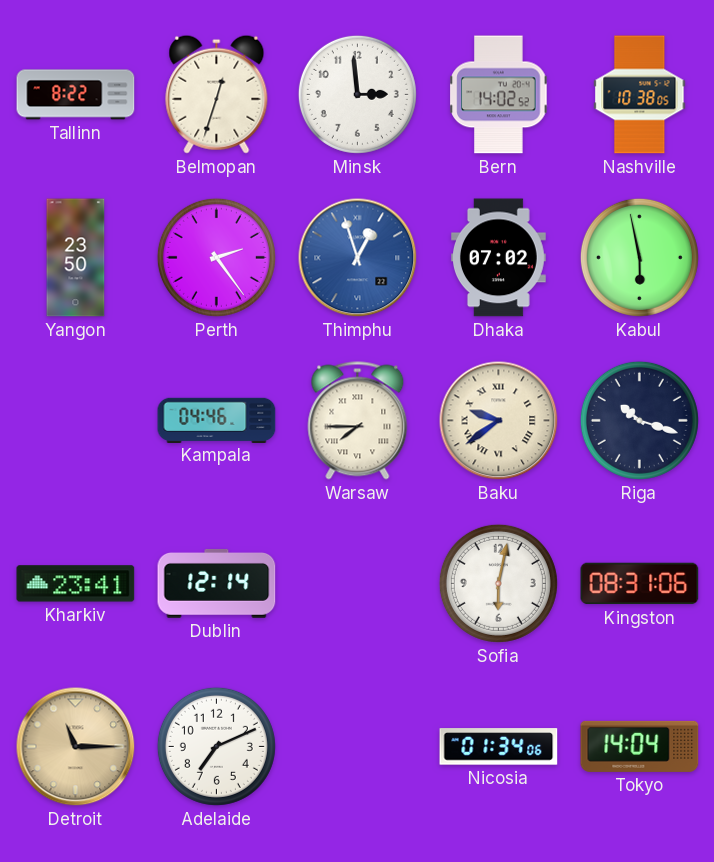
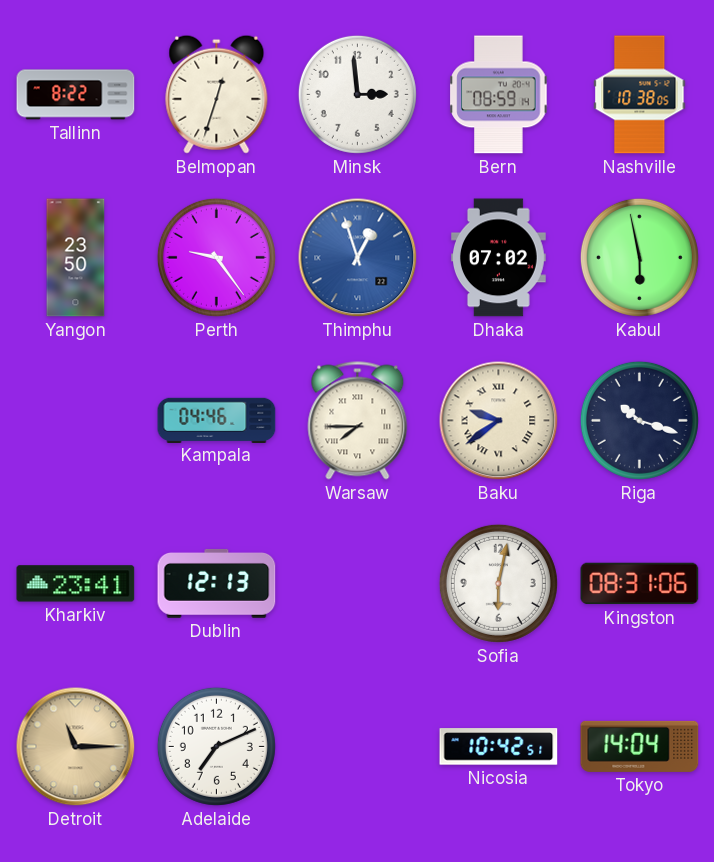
Bern: 14:02 -> 08:59 (499, 95)
Perth: 2:24 -> 9:24 (216, 257)
Dublin: 12:14 -> 12:13 (217, 583)
Nicosia: 01:34 -> 10:42 (499, 747)
